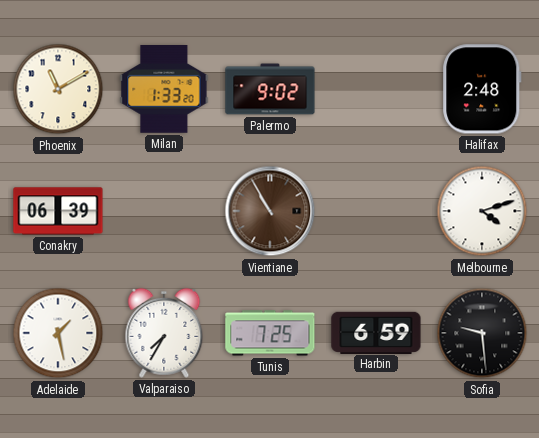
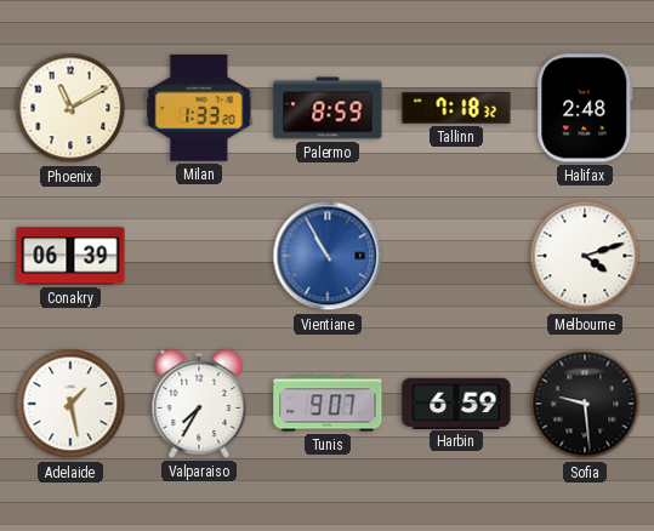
Palermo: 9:02 -> 8:59 (328, 108)
Tallinn: none -> 7:18 (456, 109)
Vientiane dial: brown -> blue (328, 256)
Tunis: 7:25 -> 9:07 (328, 404)
